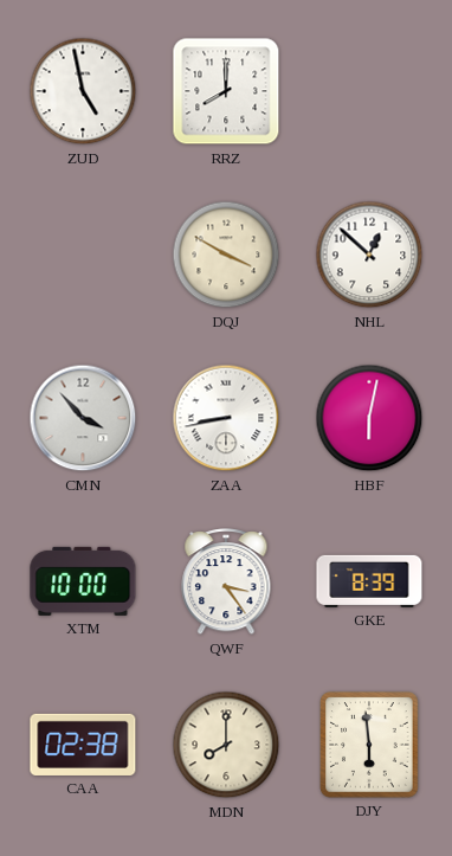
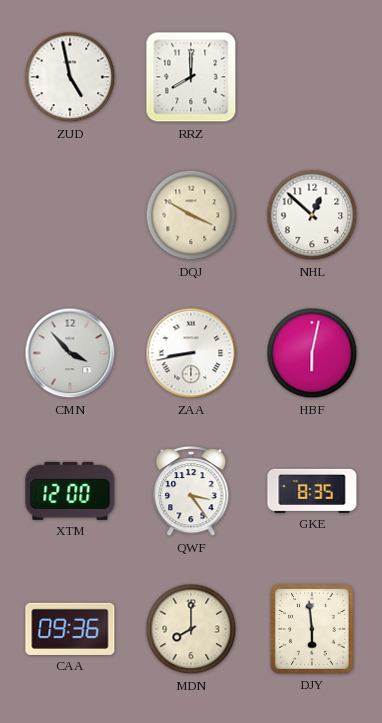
XTM: 10:00 -> 12:00 (70, 491)
GKE: 8:39 -> 8:35 (312, 491)
CAA: 02:38 -> 09:36 (70, 629)
